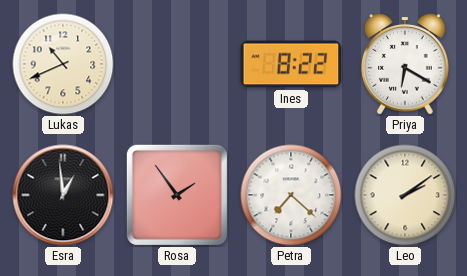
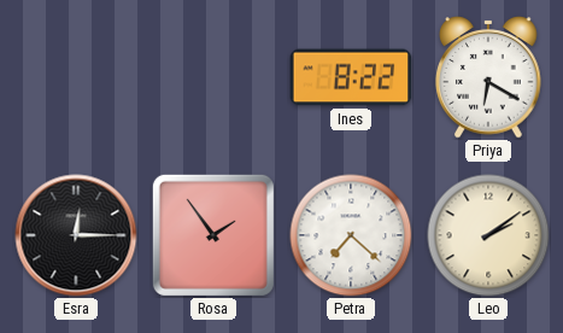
Lukas: 10:41 -> none (63, 64)
Esra: 12:59 -> 12:15 (76, 235)
